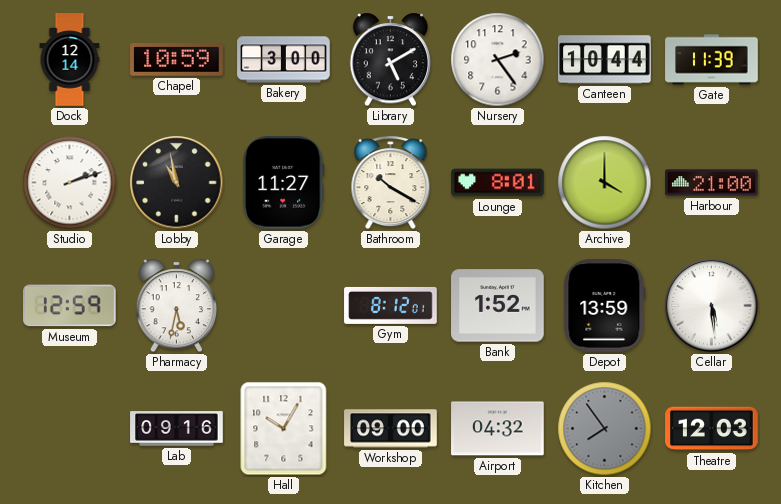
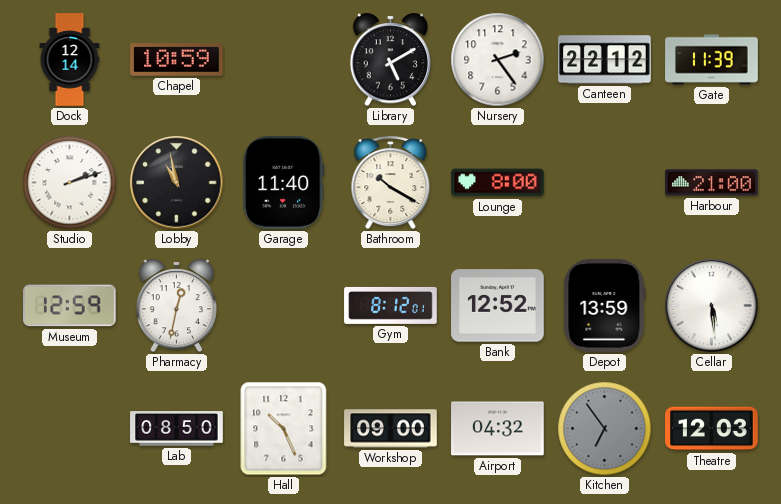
Bakery: 3:00 -> none (284, 60)
Canteen: 10:44 -> 22:12 (605, 60)
Garage: 11:27 -> 11:40 (284, 183)
Lounge: 8:01 -> 8:00 (498, 183)
Archive: 4:00 -> none (605, 183)
Pharmacy: 5:32 -> 12:32 (177, 306)
Bank: 1:52 -> 12:52 (498, 306)
Lab: 09:16 -> 08:50 (177, 429)
Hall: 10:05 -> 10:26 (284, 429)
Kitchen: 7:54 -> 6:54 (605, 429)
